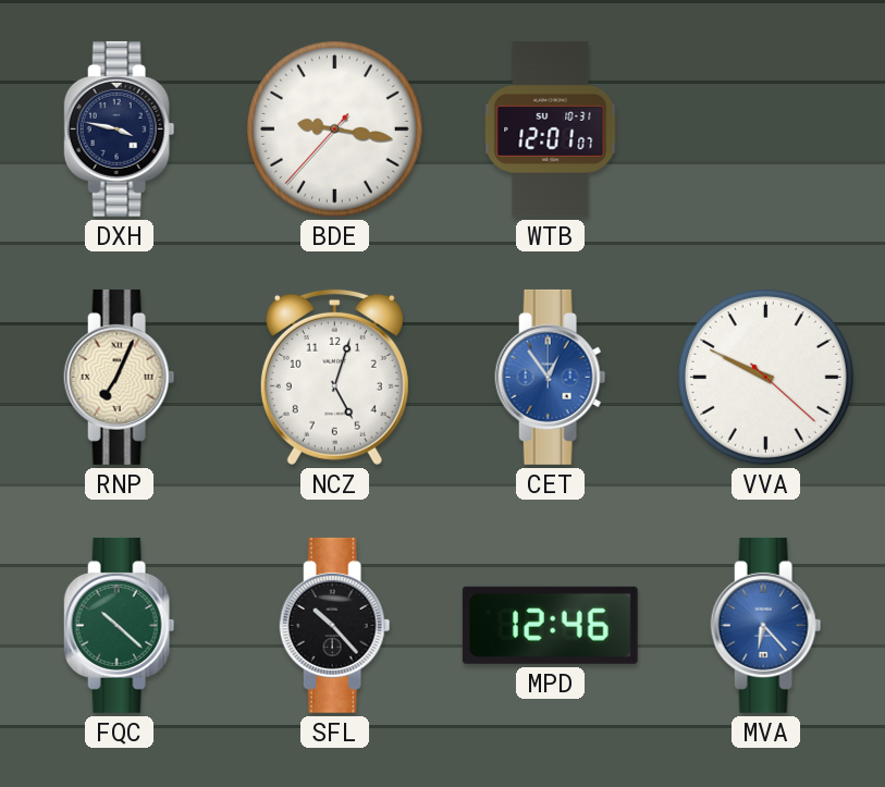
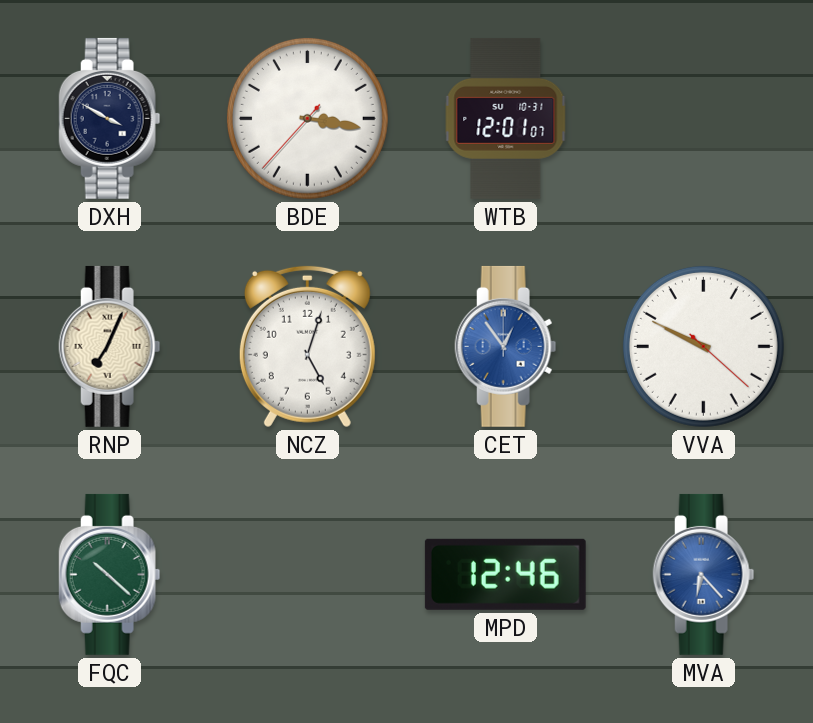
DXH: 3:47 -> 3:50 (110, 118)
BDE: 9:16 -> 3:16 (307, 118)
SFL: 10:23 -> none (335, 625)
